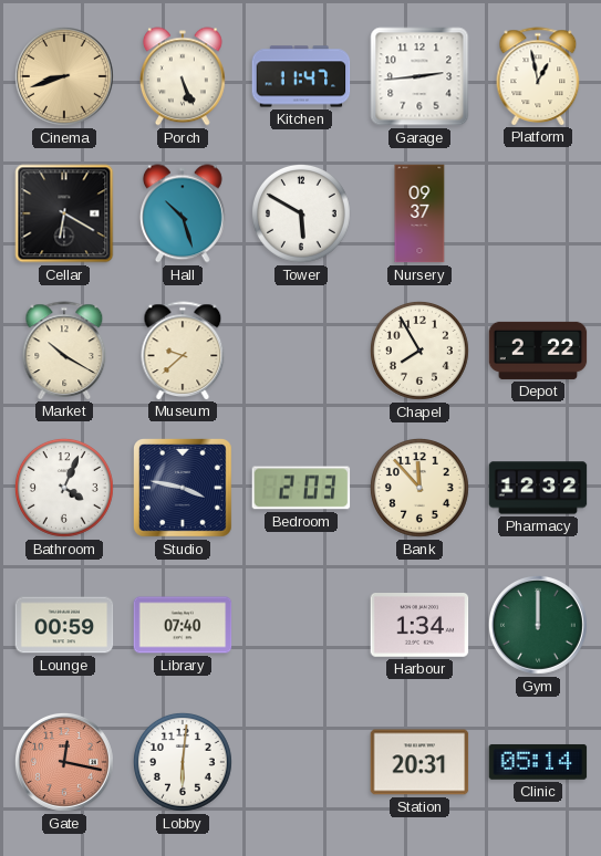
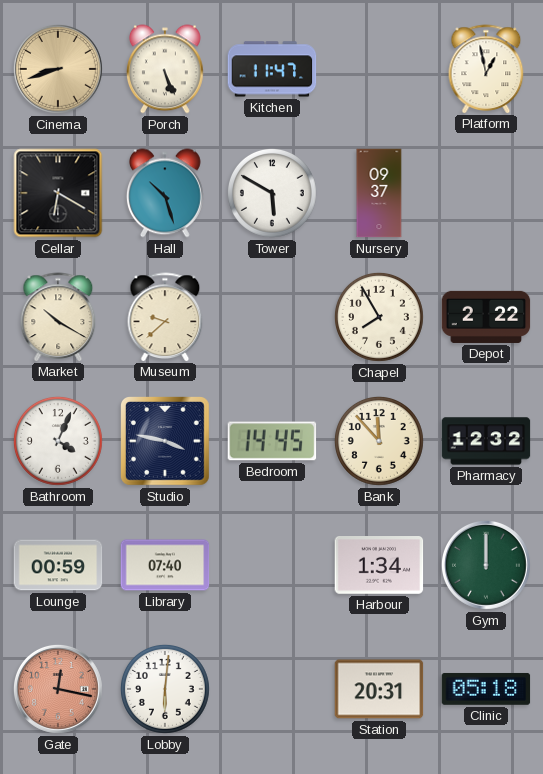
Garage: 2:44 -> none (419, 76)
Bedroom: 2:03 -> 14:45 (272, 441)
Clinic: 05:14 -> 05:18 (486, 689)
